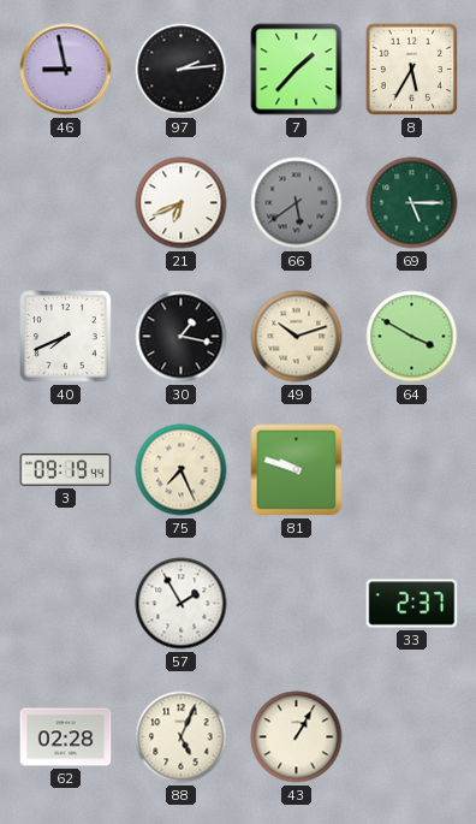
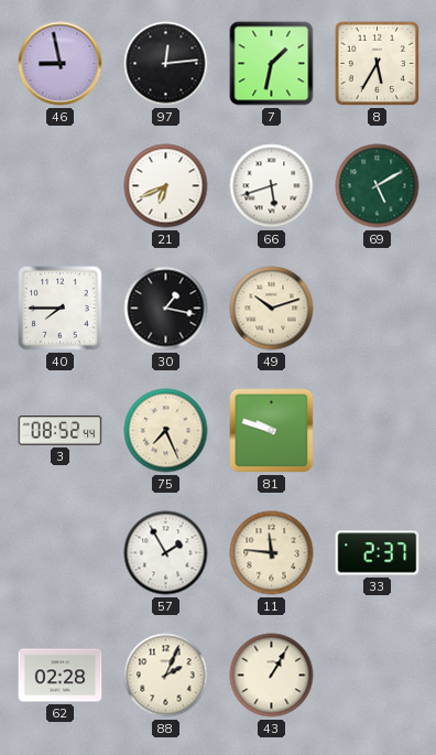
97: 2:14 -> 12:14 (166, 64)
7: 1:37 -> 1:32 (272, 64)
66: 5:39 -> 5:42 (272, 186)
66 dial: grey -> white (272, 186)
69: 5:15 -> 5:10 (378, 186)
40: 7:41 -> 7:45 (61, 309)
64: 3:50 -> none (412, 337)
3: 09:19 -> 08:52 (61, 431)
11: none -> 11:46 (272, 553)
88: 5:04 -> 2:04 (166, 676)
